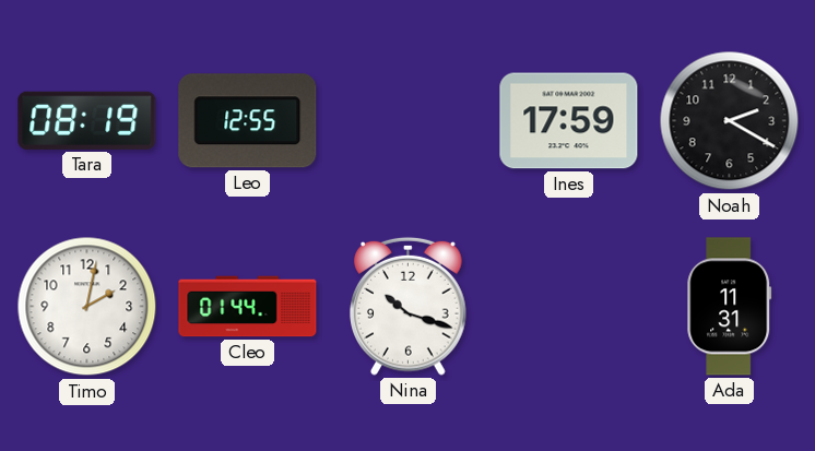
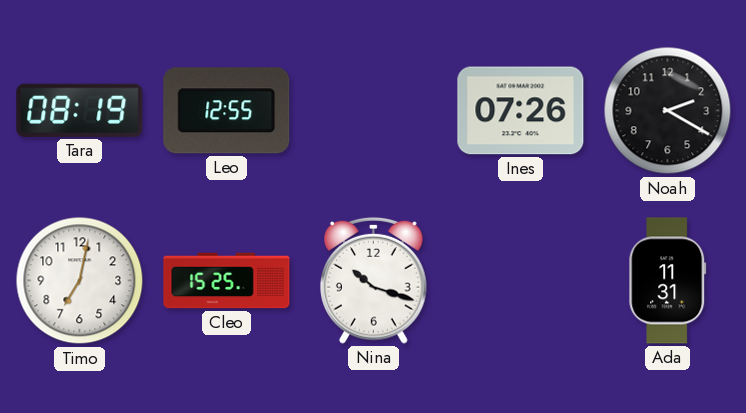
Ines: 17:59 -> 07:26 (521, 111)
Timo: 2:02 -> 7:02 (80, 281)
Cleo: 01:44 -> 15:25 (227, 281)
